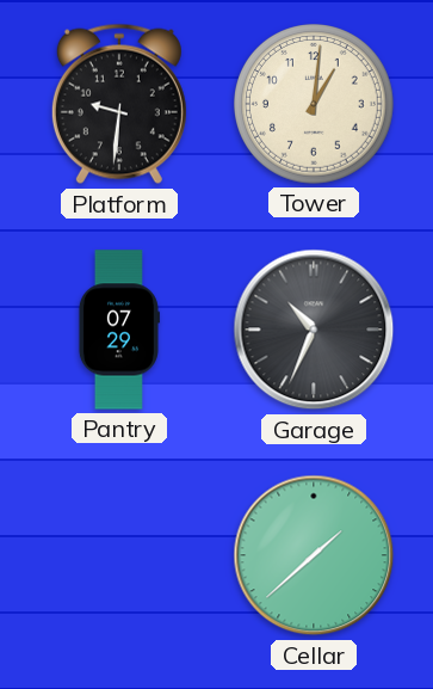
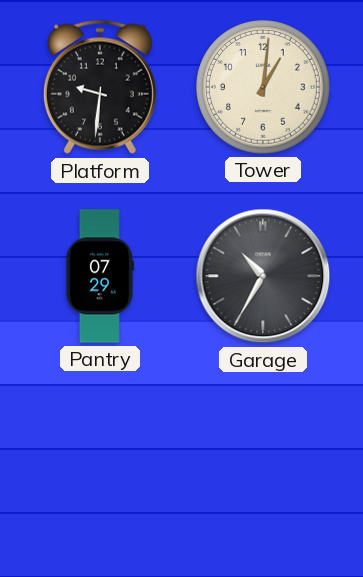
Garage: 10:34 -> 10:35 (263, 276)
Cellar: 1:38 -> none (314, 555)
